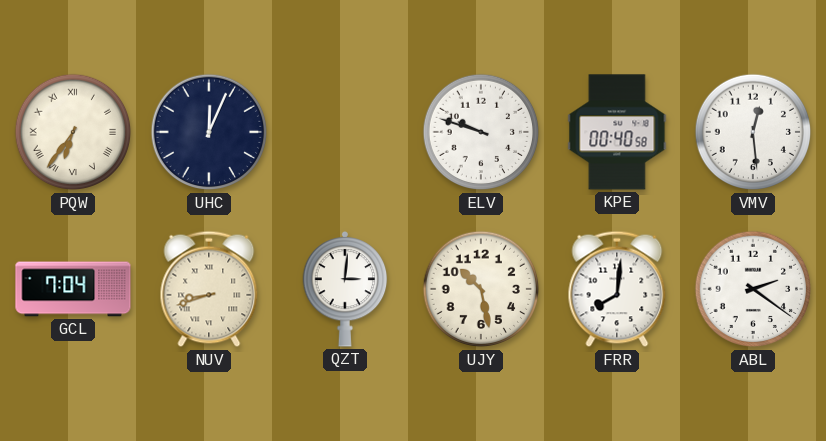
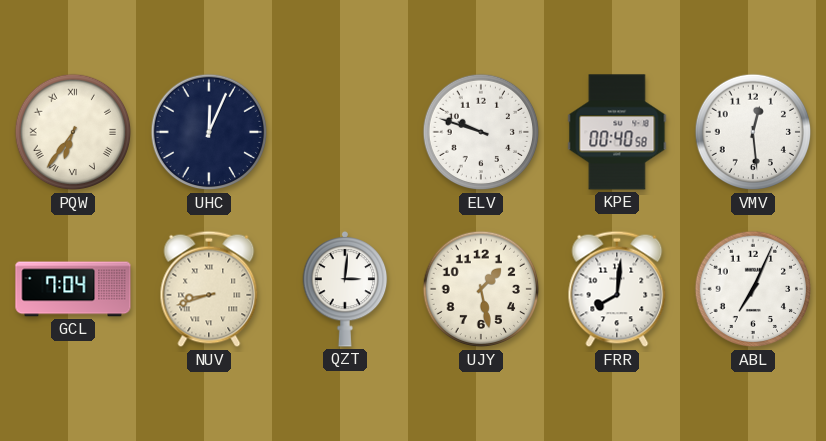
UJY: 10:28 -> 1:28 (481, 289)
ABL: 2:21 -> 7:04 (753, 289)
